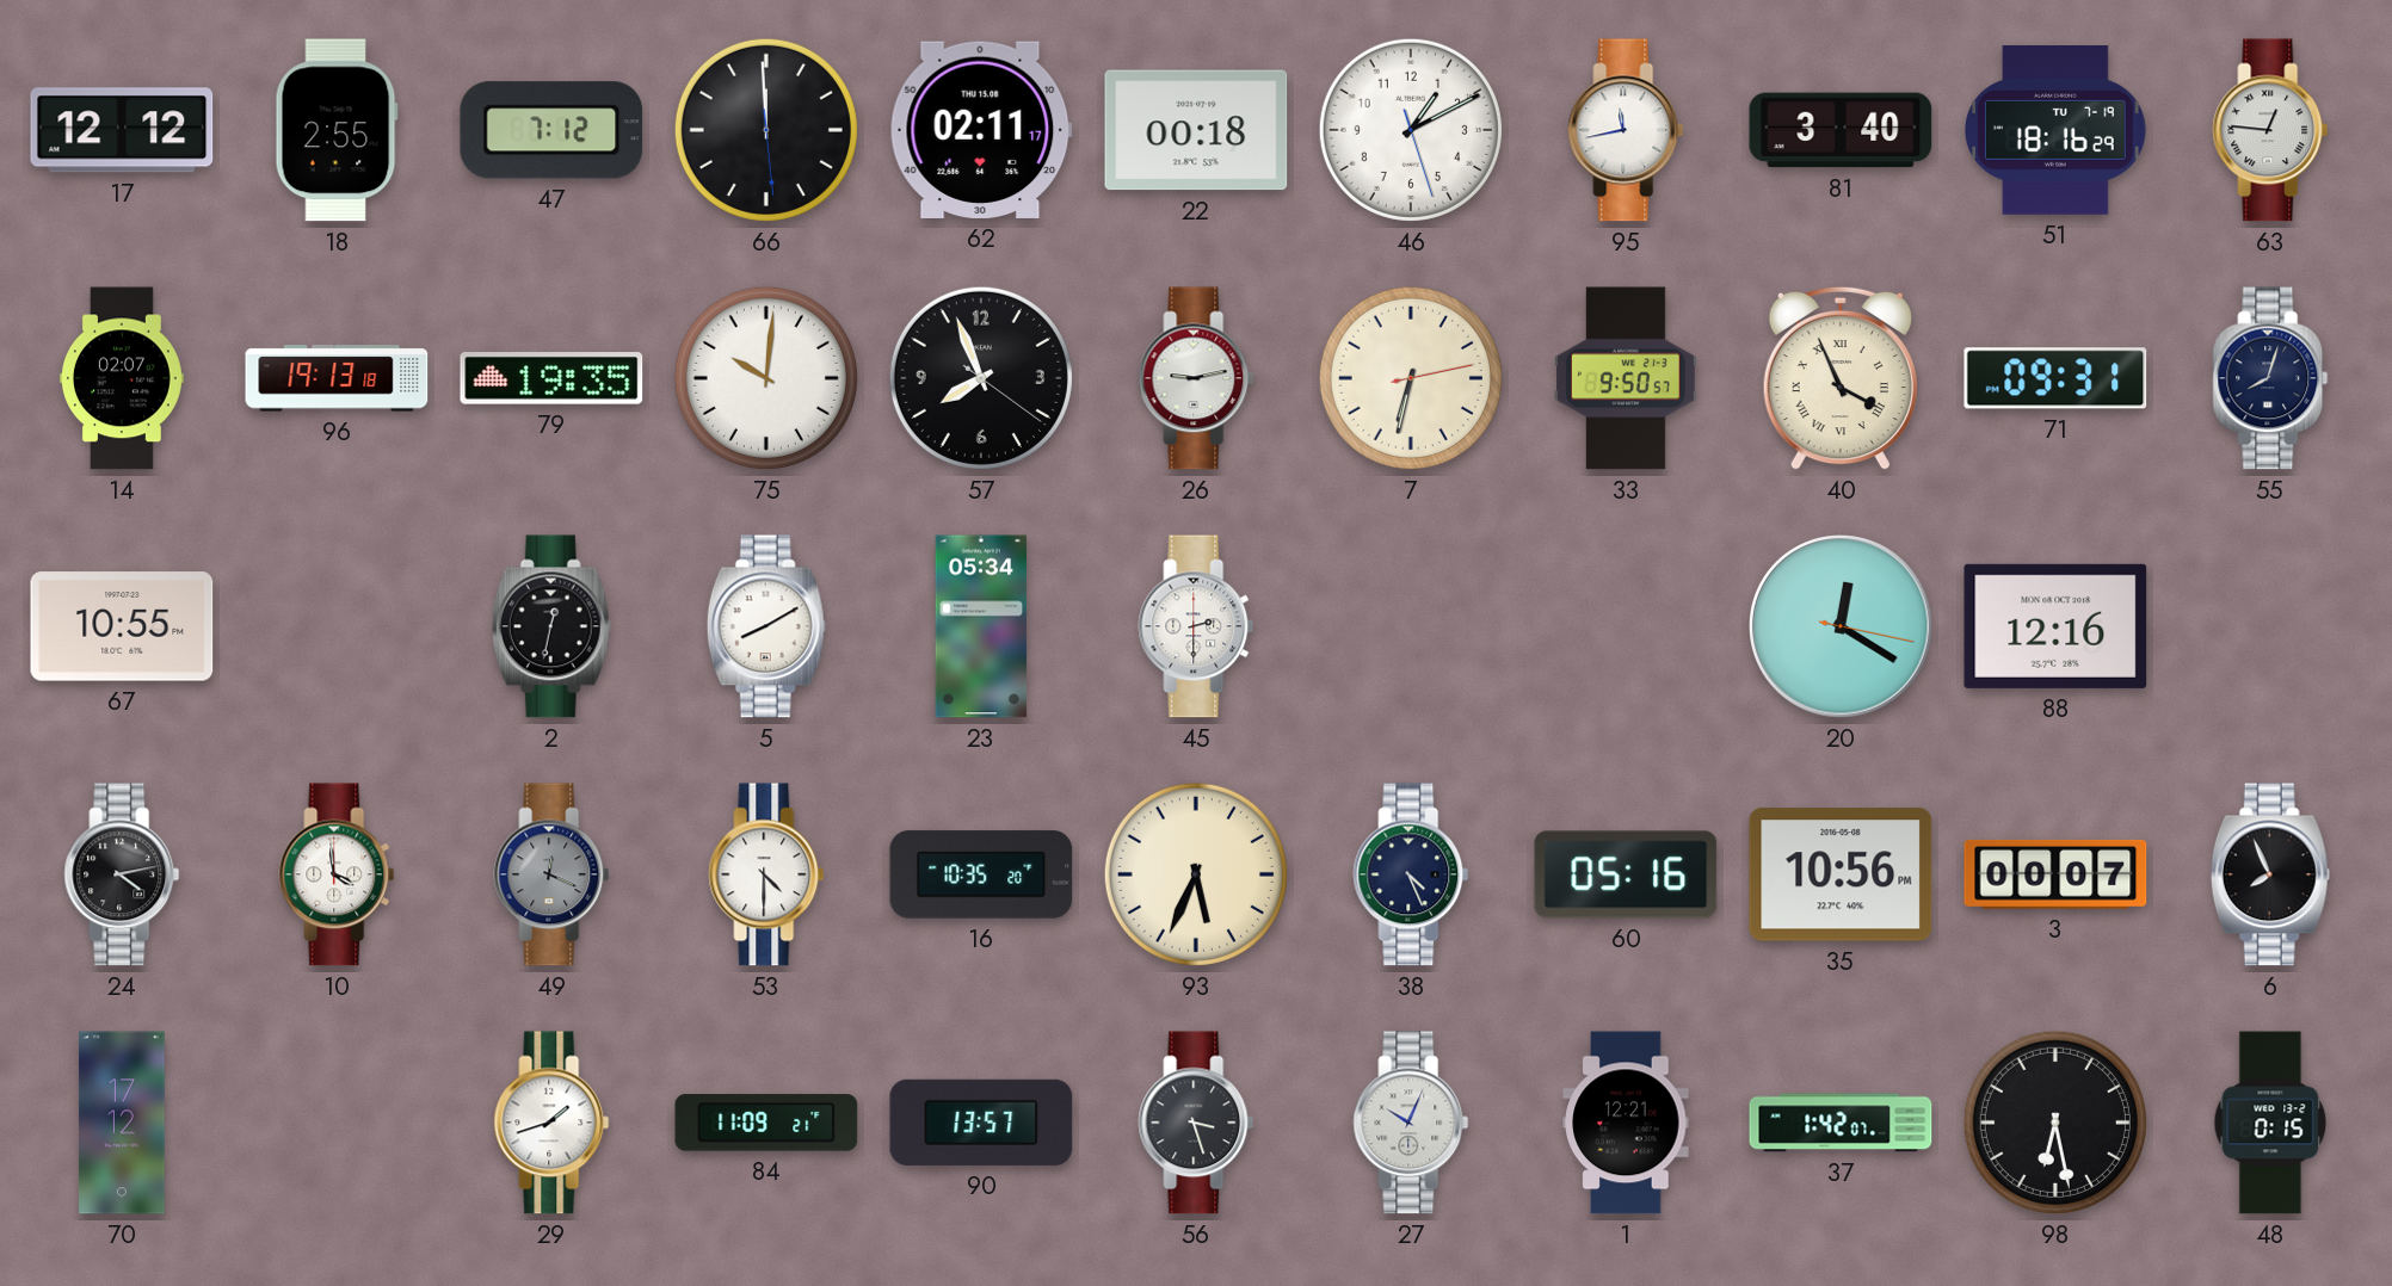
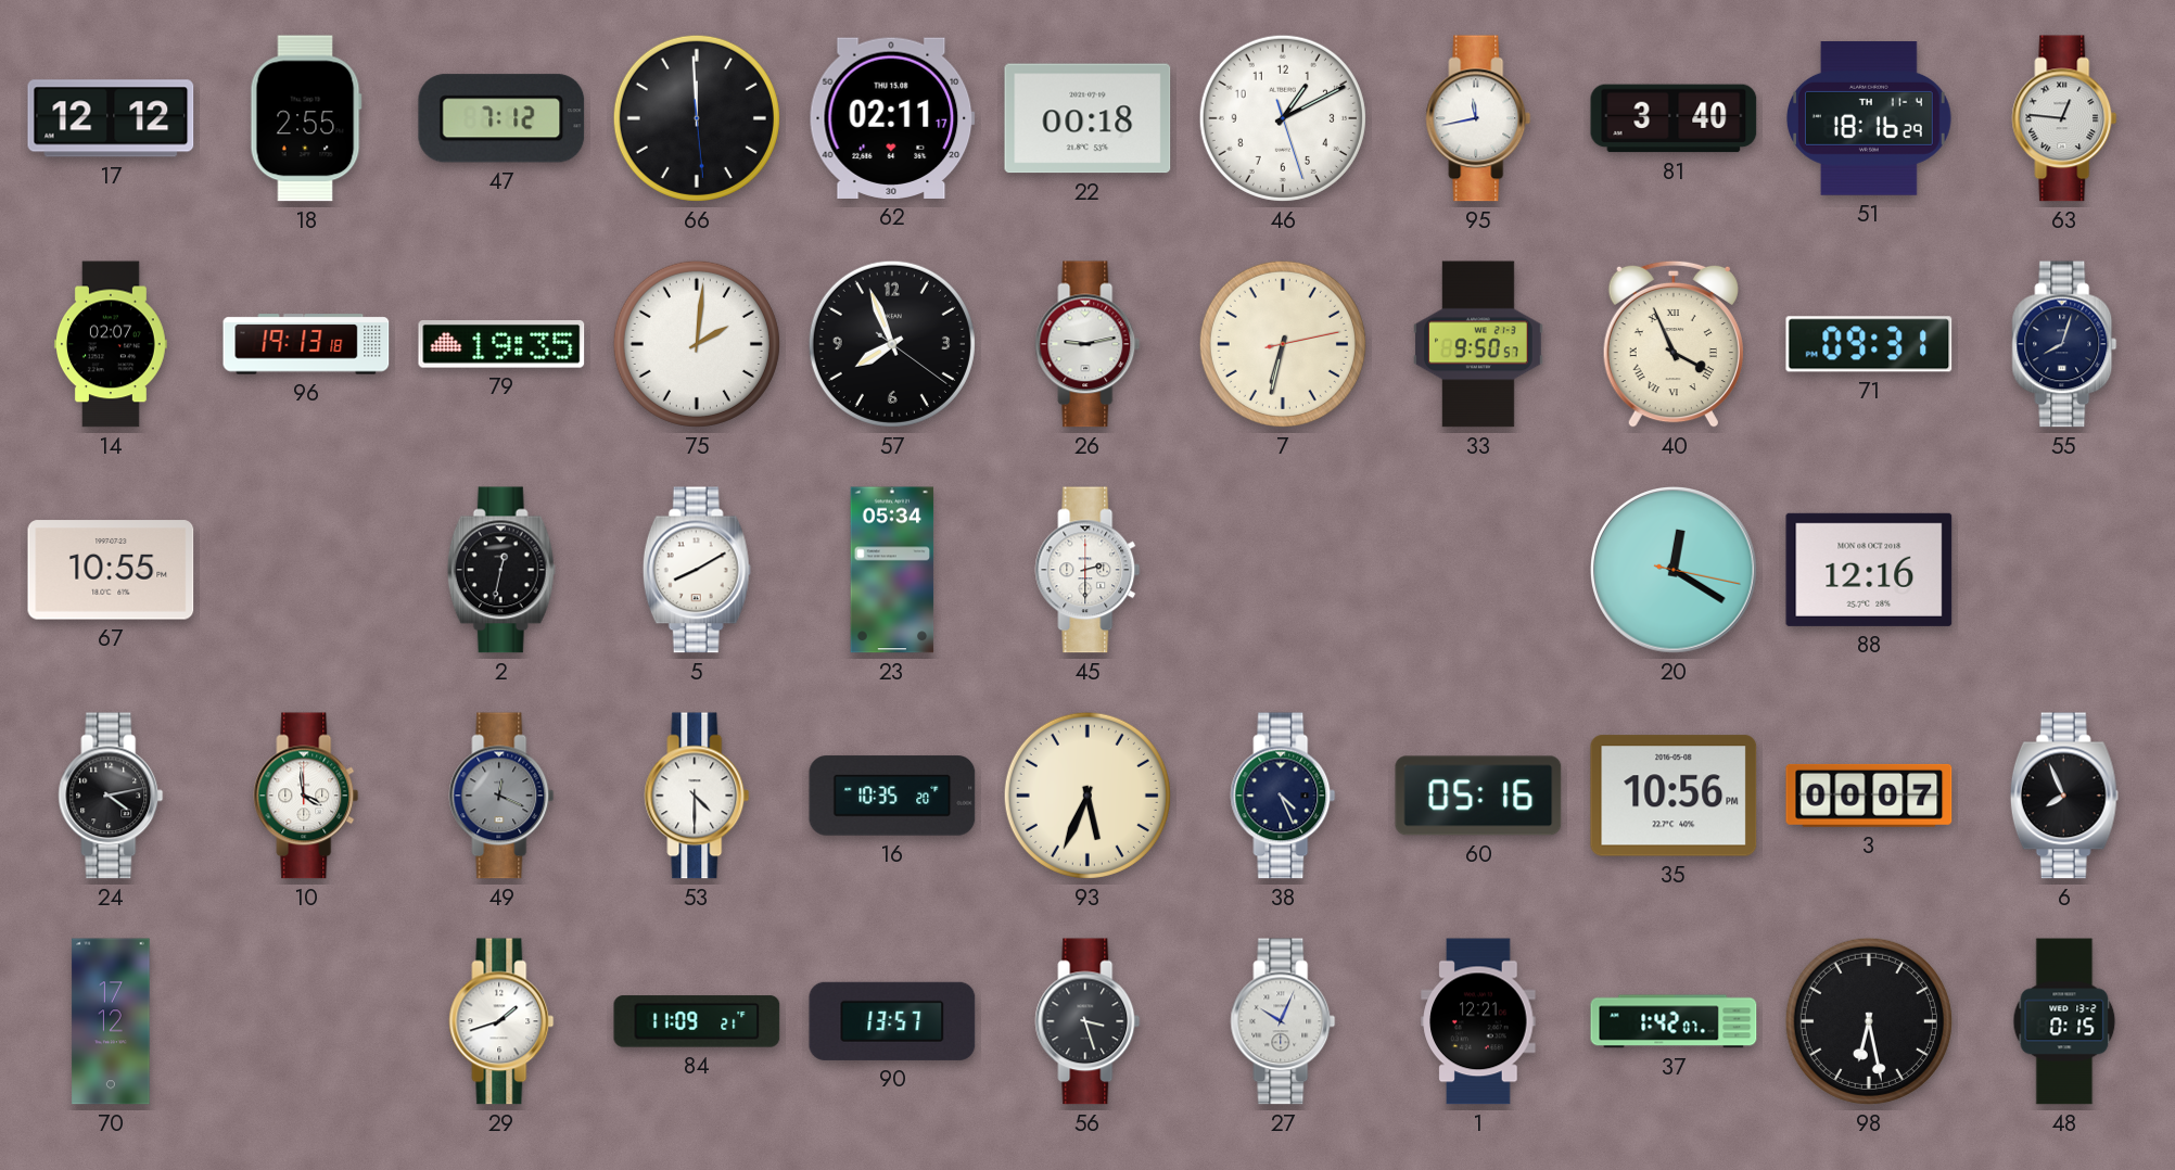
51 date: TU 7-19 -> TH 11-4 (1870, 119)
75: 10:01 -> 2:01 (697, 344)
